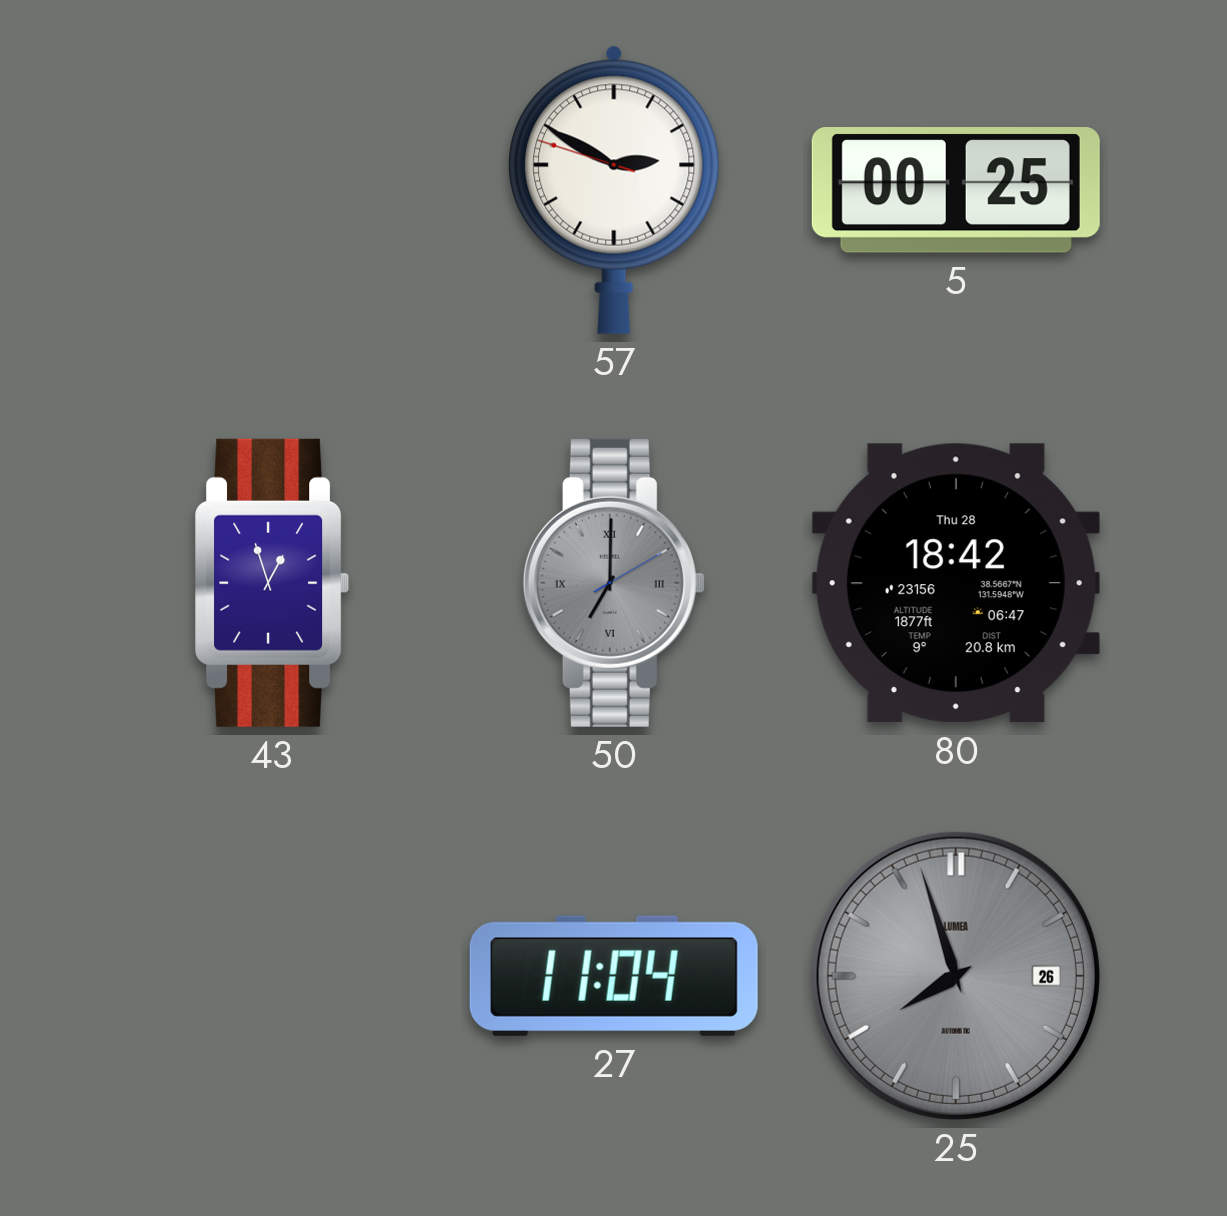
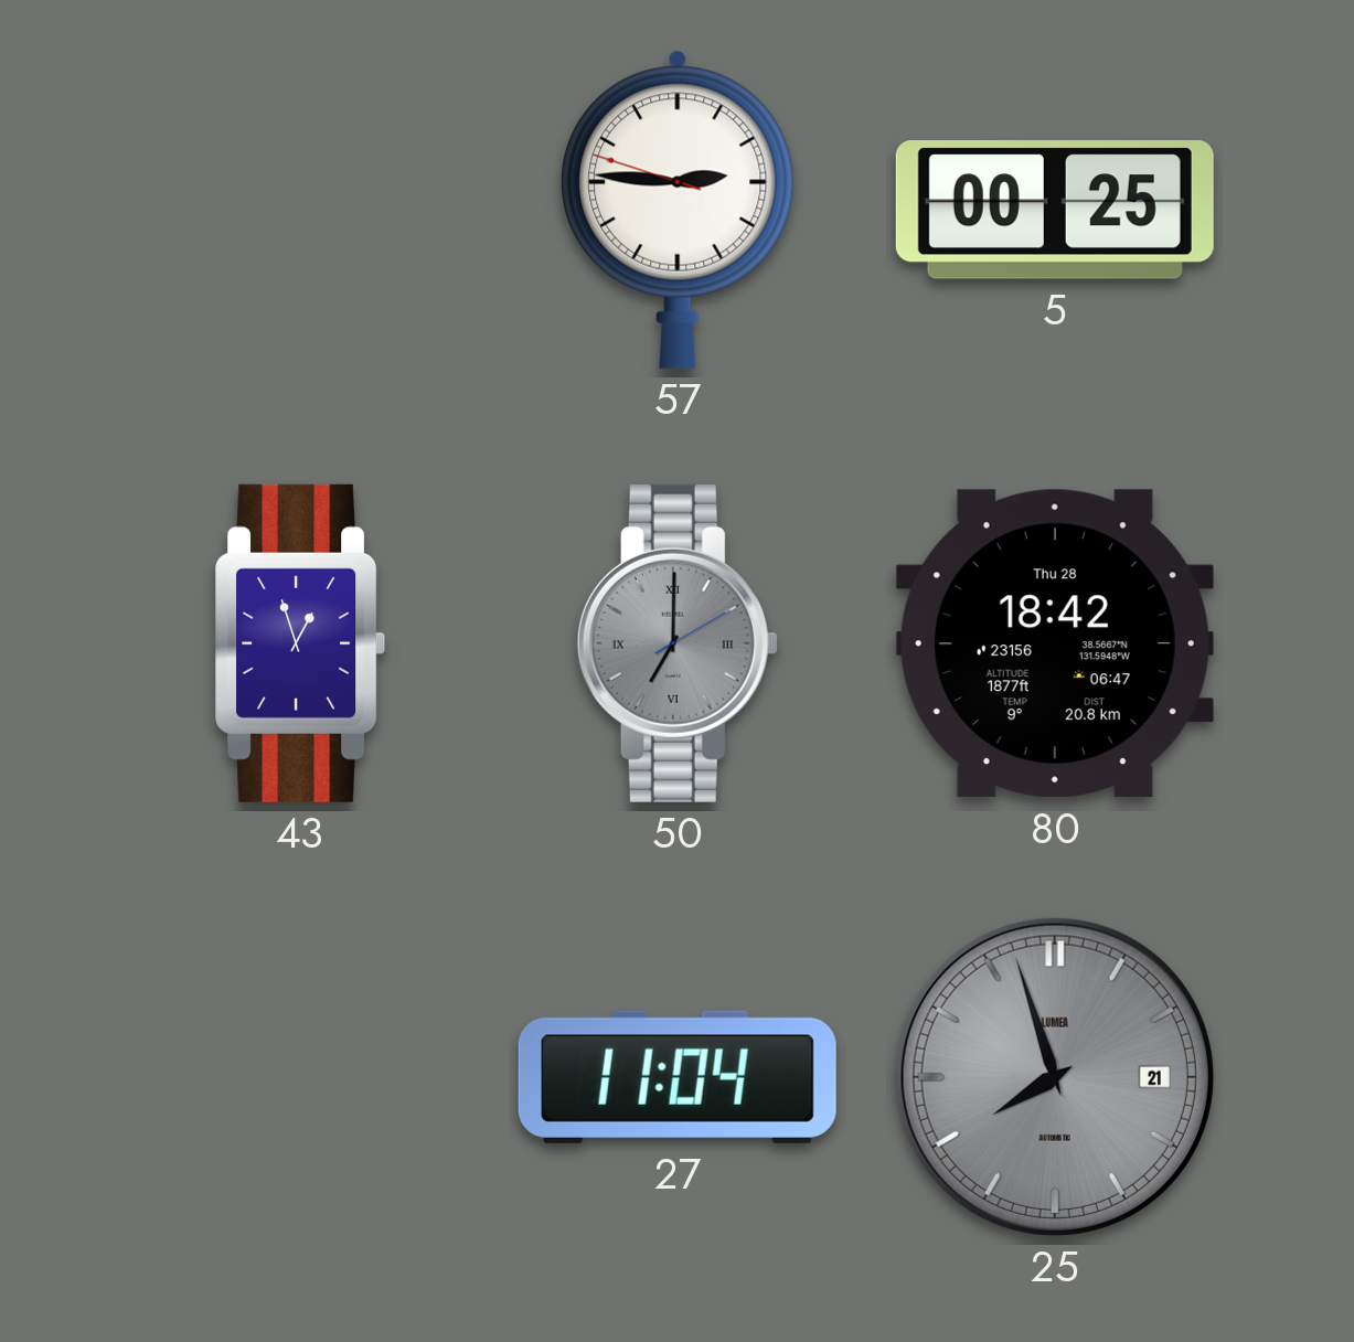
57: 2:49 -> 2:45 (678, 210)
25 date: 26 -> 21 (1055, 1077)
